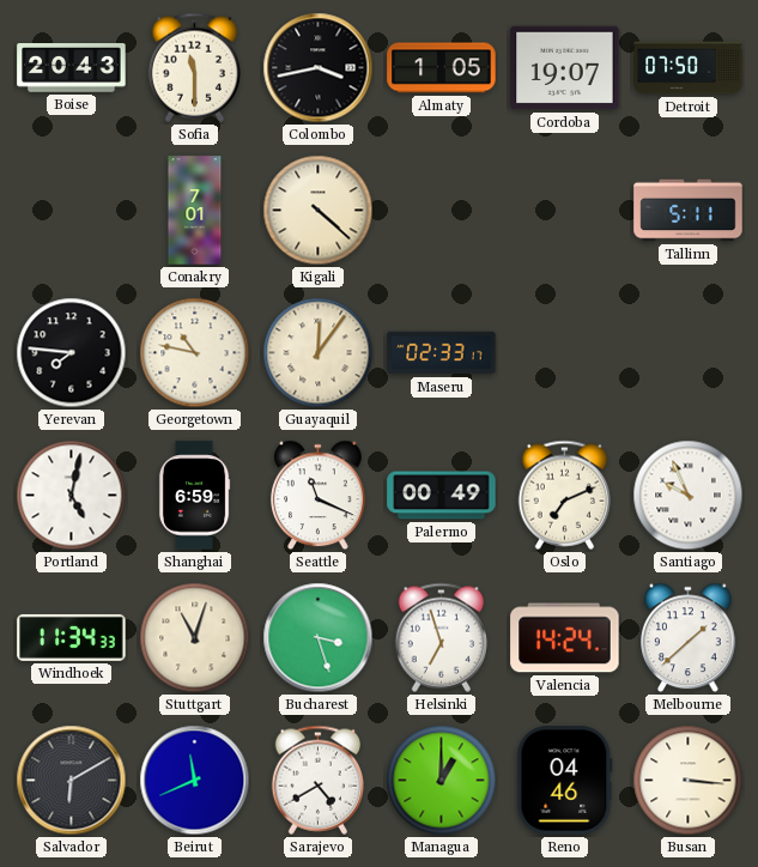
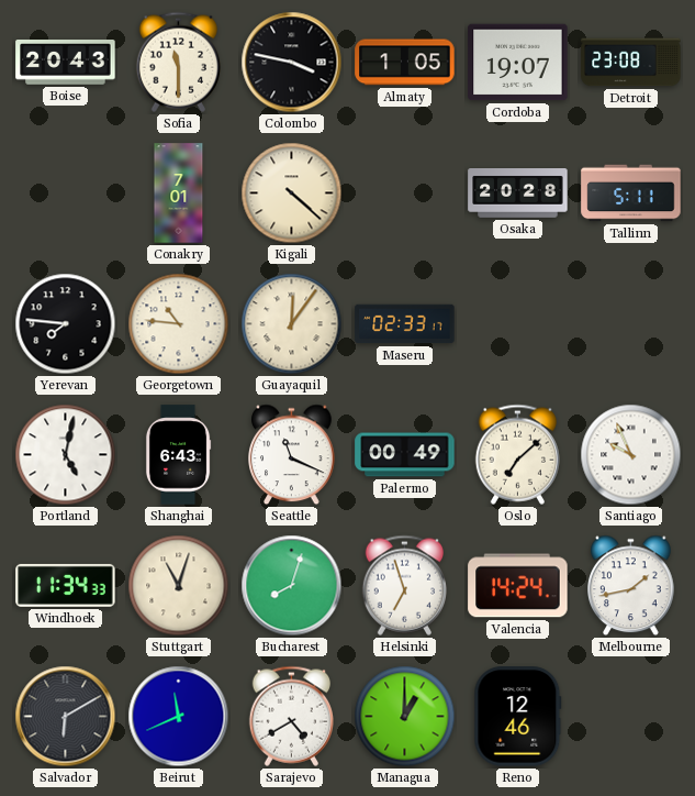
Colombo: 3:43 -> 3:47 (292, 63)
Detroit: 07:50 -> 23:08 (631, 63)
Osaka: none -> 20:28 (518, 194)
Georgetown: 10:47 -> 10:46 (179, 324)
Shanghai: 6:59 -> 6:43 (178, 455)
Oslo: 7:11 -> 7:08 (517, 454)
Bucharest: 3:27 -> 8:03 (292, 586)
Melbourne: 1:38 -> 1:43 (631, 586)
Reno: 04:46 -> 12:46 (518, 717)
Busan: 3:16 -> none (689, 781)
